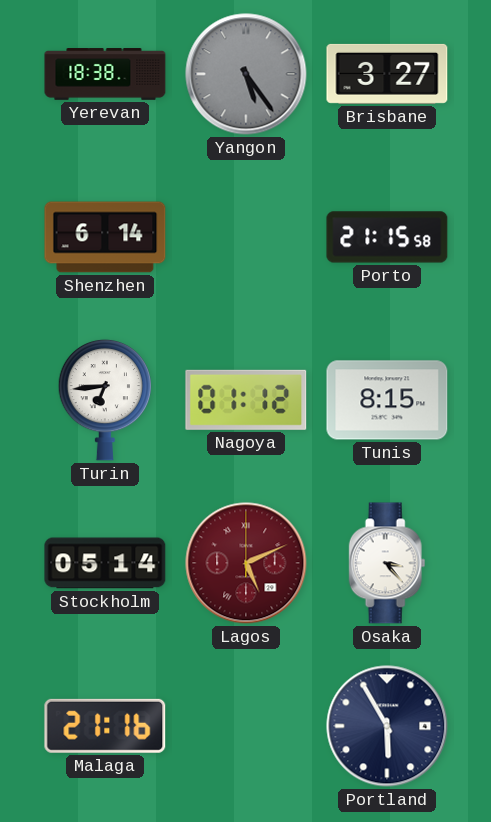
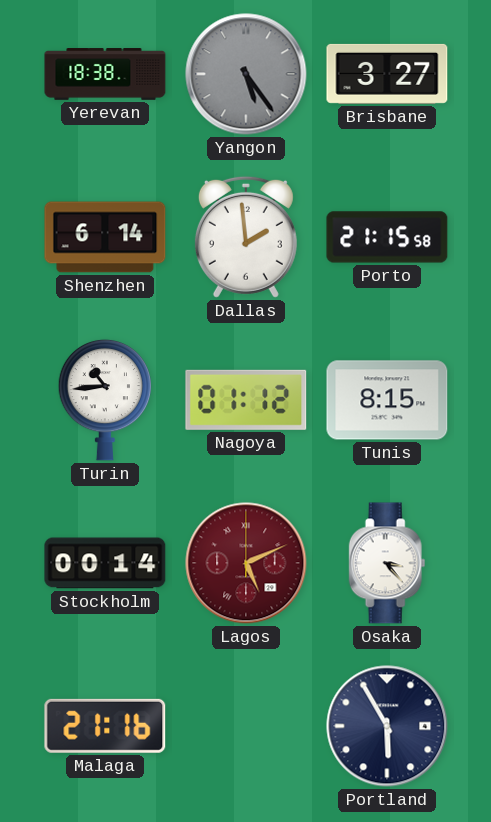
Dallas: none -> 1:59 (246, 237)
Turin: 6:44 -> 10:44 (104, 400)
Stockholm: 05:14 -> 00:14 (105, 563)
